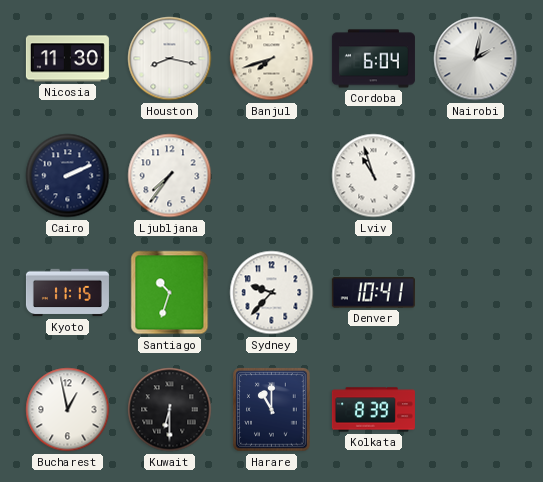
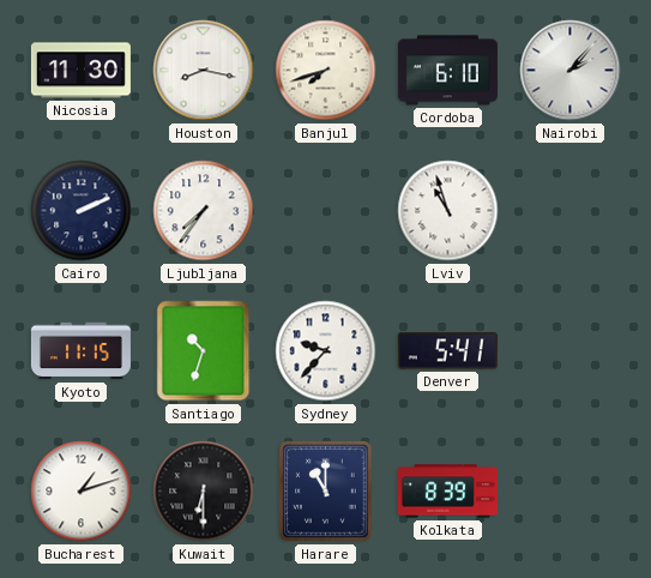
Cordoba: 6:04 -> 6:10 (447, 71)
Nairobi: 2:02 -> 2:07 (571, 71)
Denver: 10:41 -> 5:41 (447, 351)
Bucharest: 12:58 -> 1:12 (82, 492)
